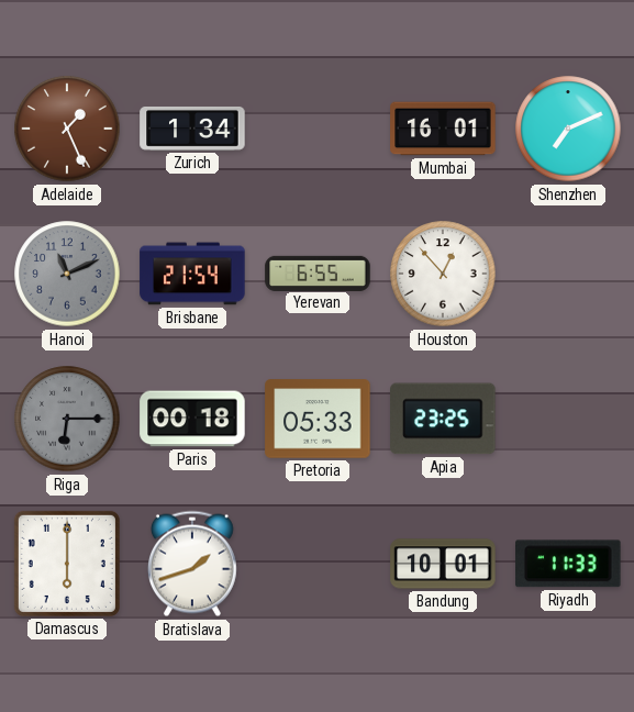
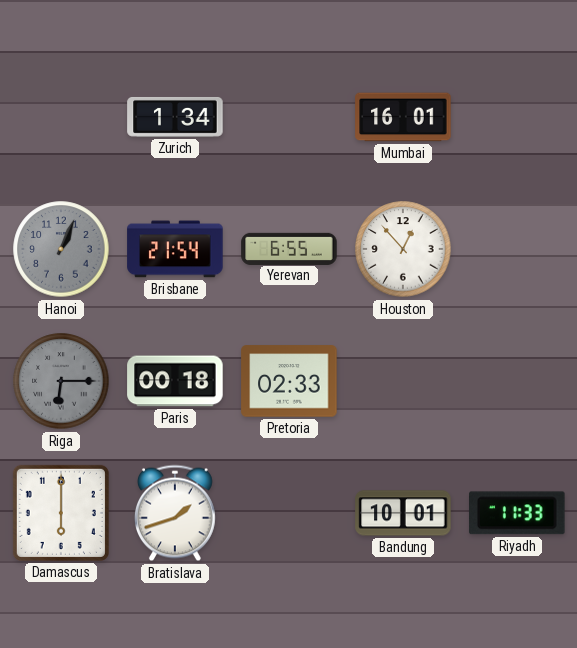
Adelaide: 1:26 -> none (67, 129)
Shenzhen: 7:11 -> none (568, 129)
Hanoi: 11:11 -> 1:04 (61, 249)
Pretoria: 05:33 -> 02:33 (289, 381)
Apia: 23:25 -> none (443, 419)
